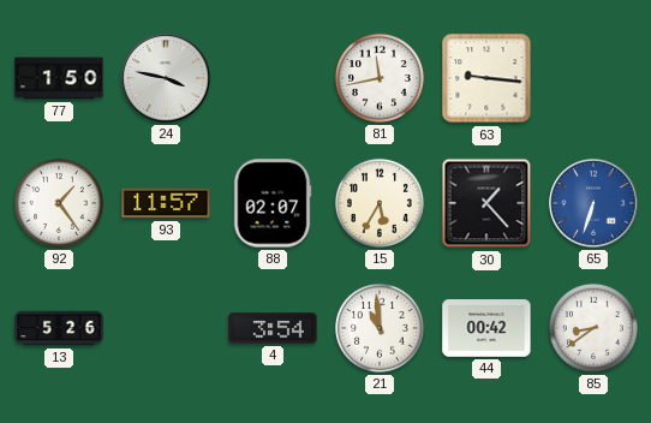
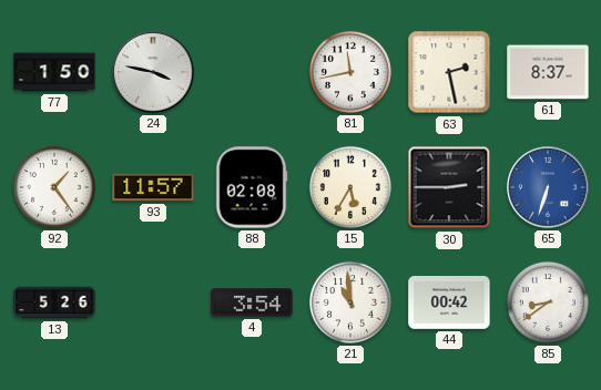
63: 9:16 -> 2:28 (449, 72)
61: none -> 8:37 (548, 72)
88: 02:07 -> 02:08 (252, 187)
30: 1:23 -> 2:45 (449, 187)
